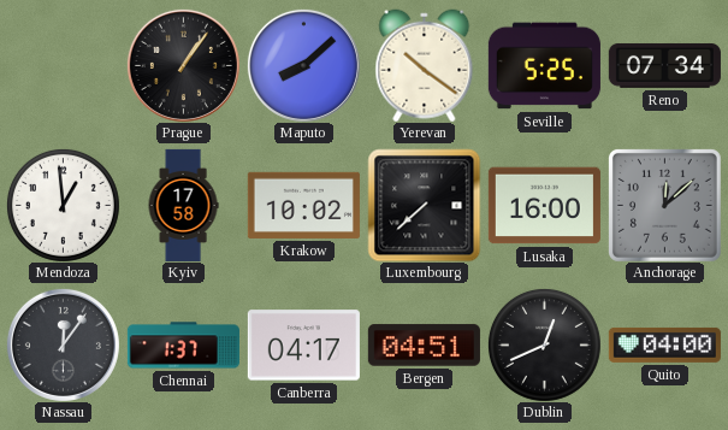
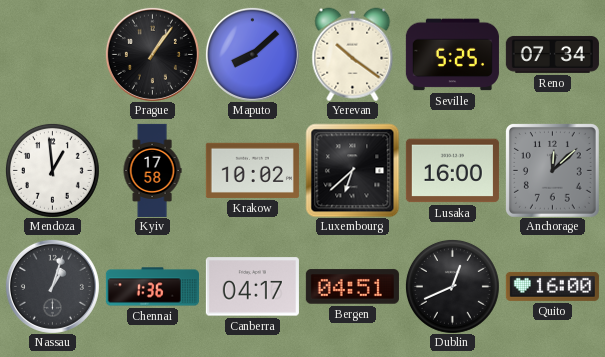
Luxembourg: 7:38 -> 6:38 (352, 170)
Nassau: 12:06 -> 1:03 (52, 286)
Chennai: 1:37 -> 1:36 (152, 287)
Quito: 04:00 -> 16:00 (552, 286)
